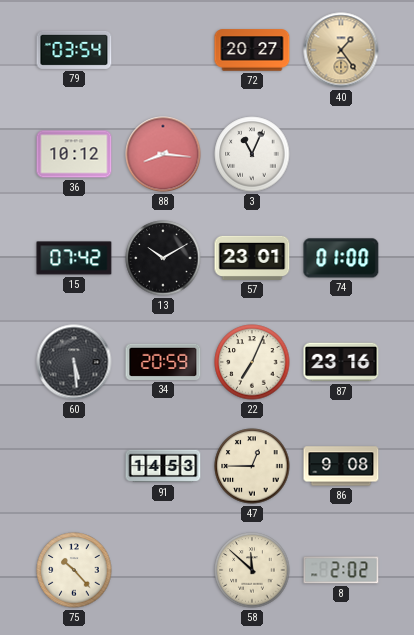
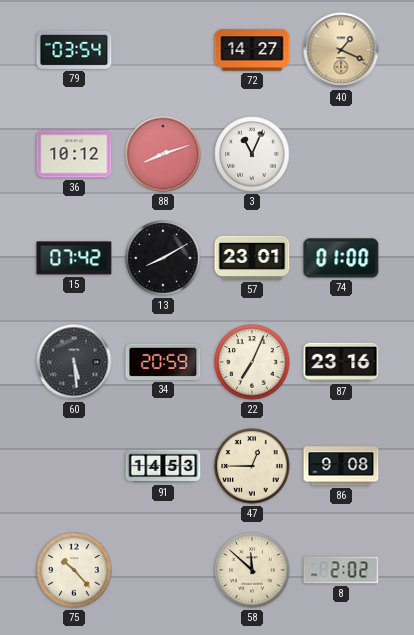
72: 20:27 -> 14:27 (252, 50)
40: 1:24 -> 1:19 (341, 50)
88: 8:16 -> 8:12 (163, 154)
13: 10:10 -> 8:10 (163, 258)
